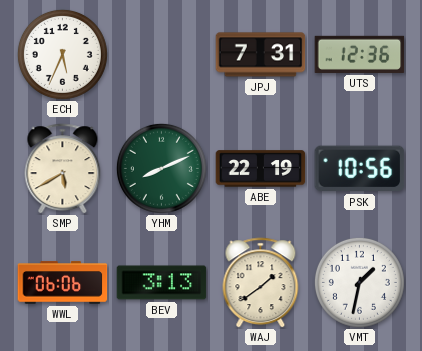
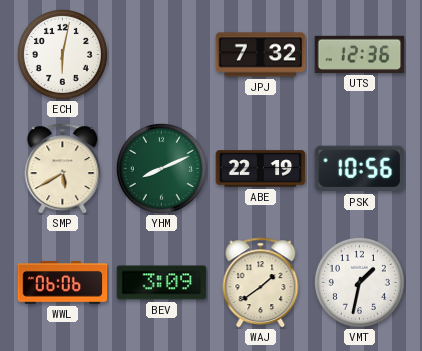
ECH: 5:34 -> 6:02 (62, 54)
JPJ: 7:31 -> 7:32 (261, 55)
BEV: 3:13 -> 3:09 (162, 283)
